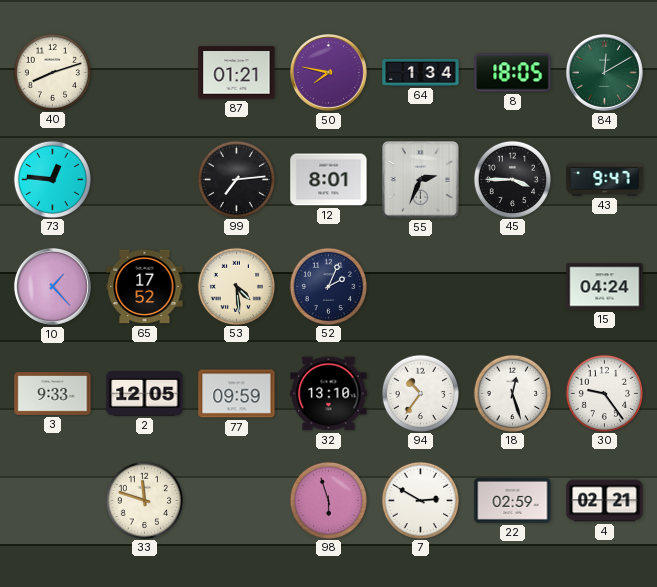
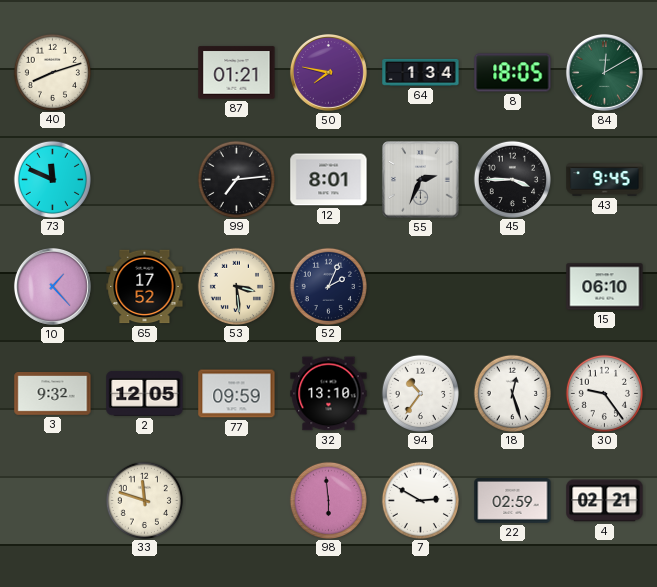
73: 12:46 -> 11:49 (52, 179)
43: 9:47 -> 9:45 (605, 180)
53: 4:29 -> 3:29 (236, 286)
15: 04:24 -> 06:10 (605, 287)
3: 9:33 -> 9:32 (53, 394)
98: 5:57 -> 5:59 (328, 500)
